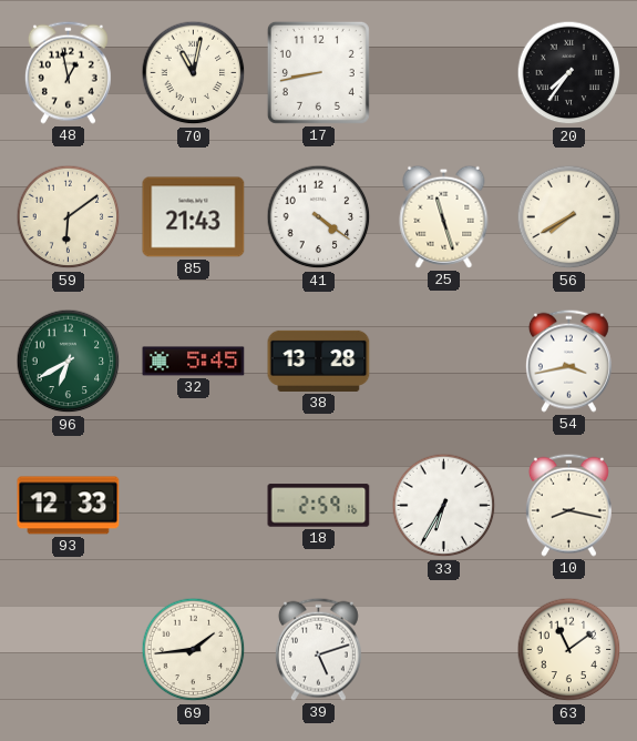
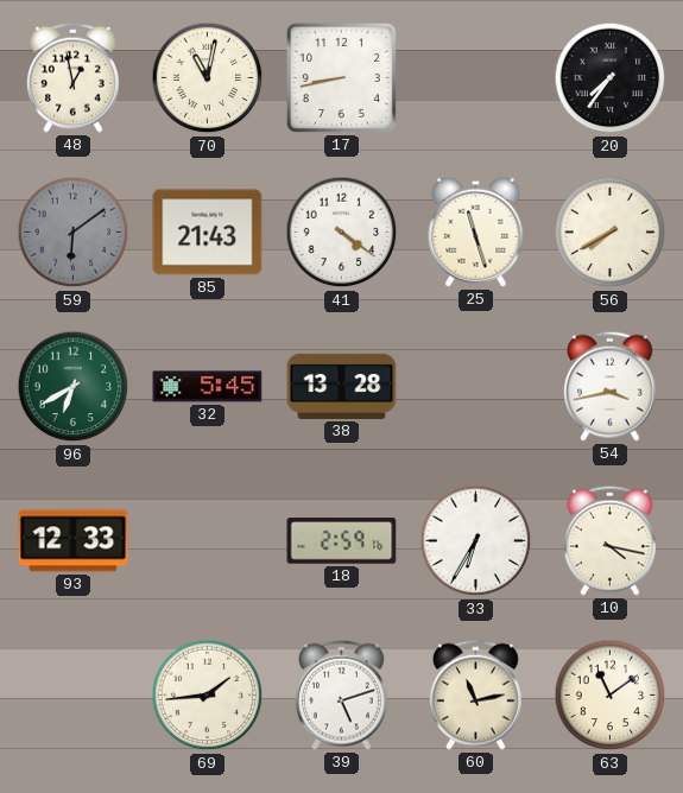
59 dial: cream -> grey (74, 233)
10: 8:17 -> 4:17 (609, 540)
60: none -> 11:13 (475, 694)
